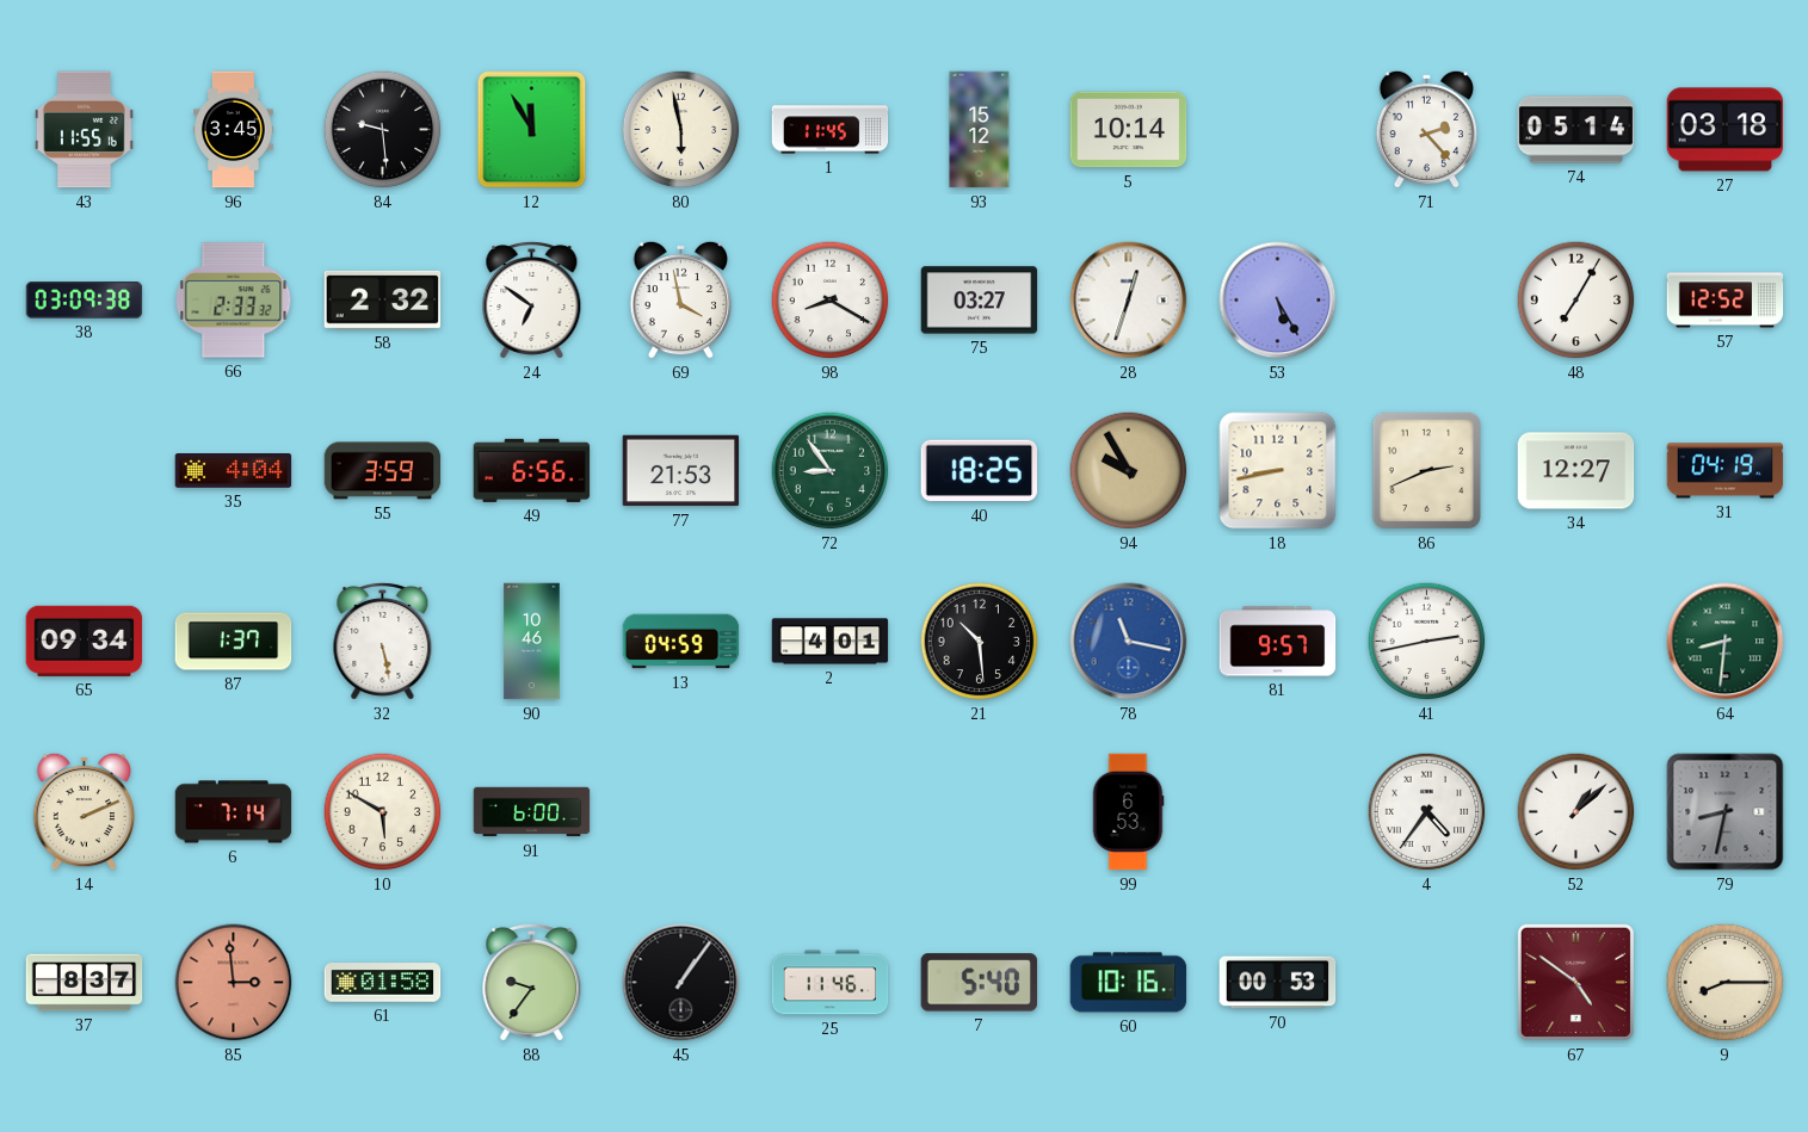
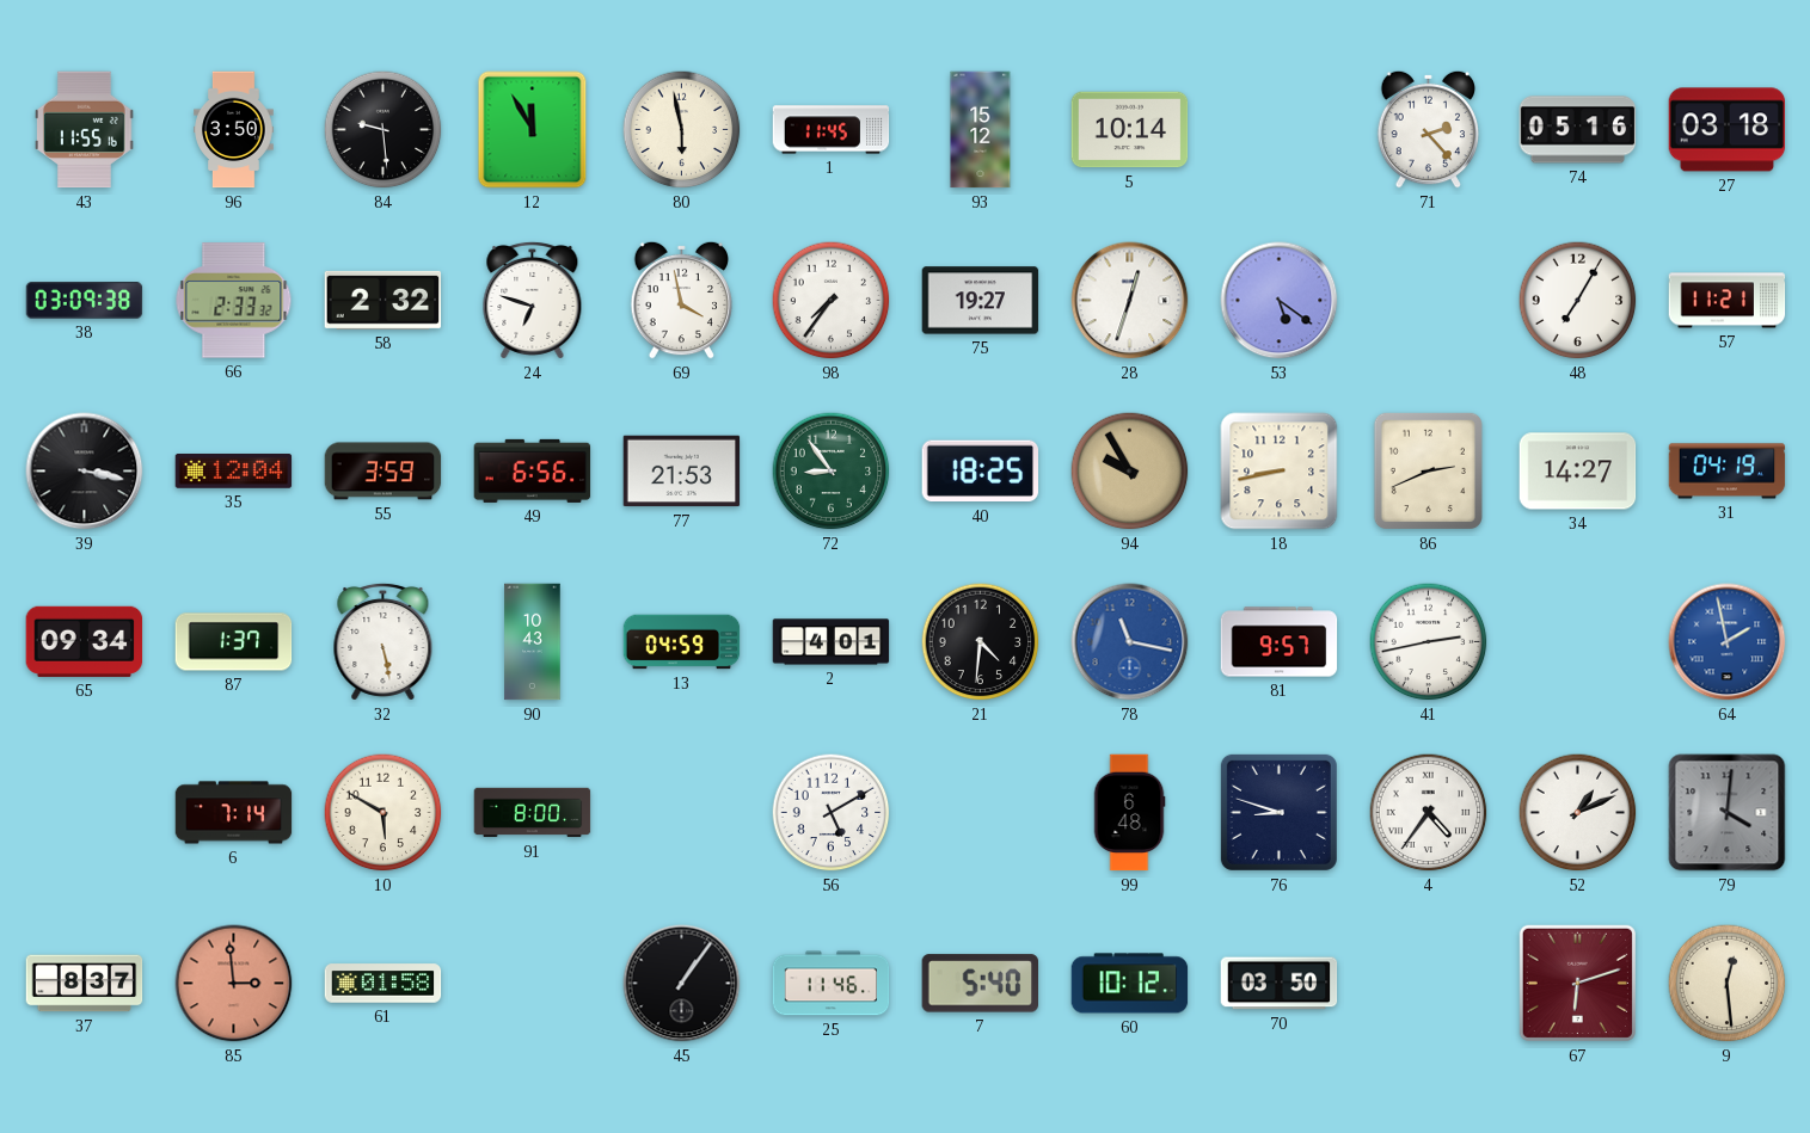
96: 3:45 -> 3:50 (234, 130)
74: 05:14 -> 05:16 (1578, 130)
24: 6:51 -> 6:48 (533, 300)
98: 8:20 -> 7:36 (832, 301)
75: 03:27 -> 19:27 (981, 301)
53: 5:25 -> 5:21 (1280, 301)
57: 12:52 -> 11:21 (1728, 301)
39: none -> 3:17 (85, 472)
35: 4:04 -> 12:04 (234, 472)
34: 12:27 -> 14:27 (1578, 472)
90: 10:46 -> 10:43 (533, 642)
21: 10:29 -> 4:31 (981, 642)
64: 8:31 -> 1:58 (1728, 642)
64 dial: green -> blue (1728, 642)
14: 2:11 -> none (85, 811)
91: 6:00 -> 8:00 (533, 813)
56: none -> 5:10 (832, 813)
99: 6:53 -> 6:48 (1129, 813)
76: none -> 8:48 (1278, 812)
52: 1:08 -> 1:11 (1578, 813)
79: 8:32 -> 4:01 (1728, 813)
88: 9:36 -> none (532, 982)
60: 10:16 -> 10:12 (1130, 984)
70: 00:53 -> 03:50 (1280, 984)
67: 4:51 -> 6:12 (1577, 983)
9: 8:15 -> 12:29 (1728, 984)
